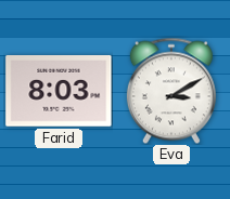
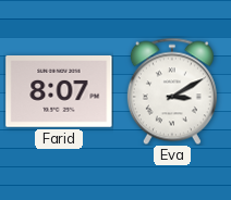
Farid: 8:03 -> 8:07 (59, 92)
